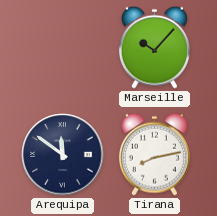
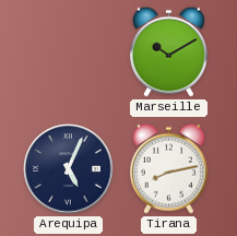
Marseille: 10:07 -> 10:10 (168, 51)
Arequipa: 11:51 -> 5:04 (69, 169)
